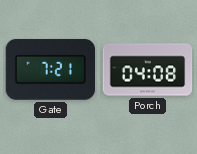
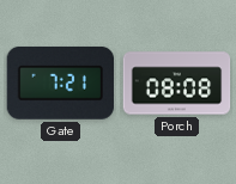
Porch: 04:08 -> 08:08 (177, 84)
